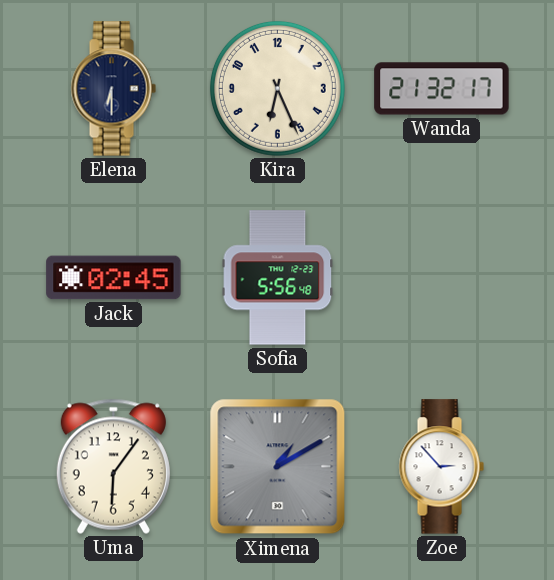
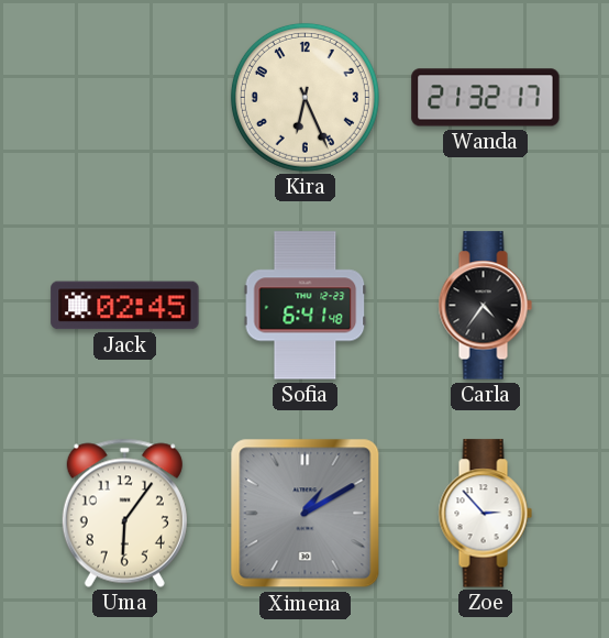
Elena: 6:30 -> none (113, 89)
Sofia: 5:56 -> 6:41 (306, 306)
Carla: none -> 4:36 (485, 306)
